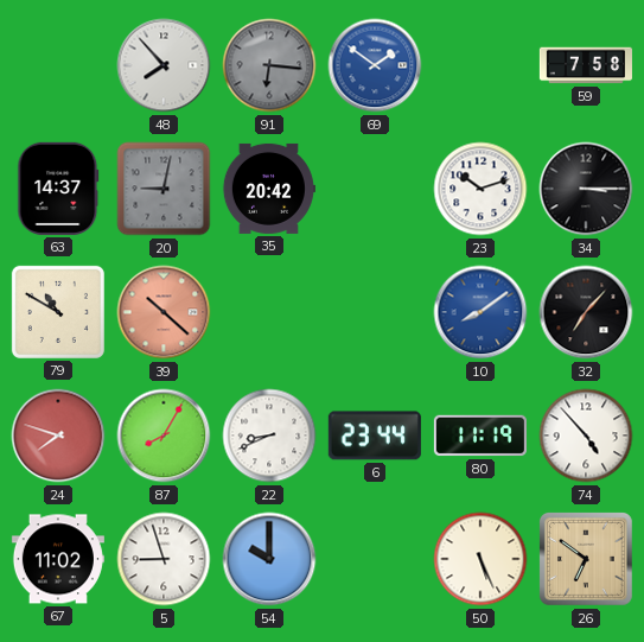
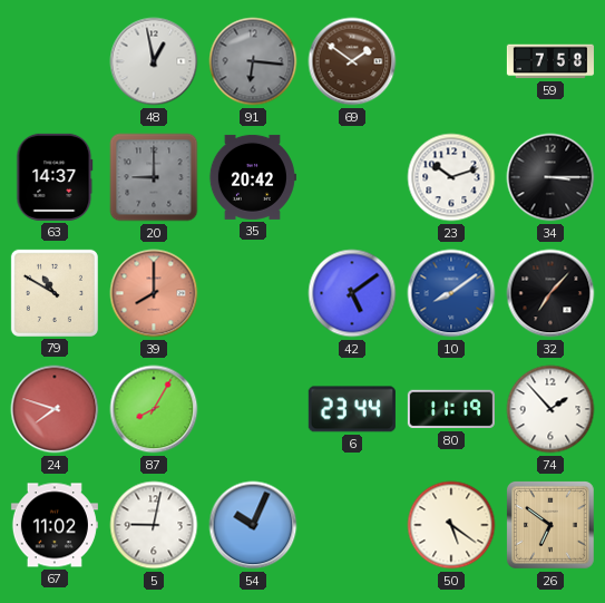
48: 7:53 -> 12:58 (154, 61)
69 dial: blue -> brown (352, 61)
20: 9:02 -> 9:00 (154, 177)
39: 10:22 -> 8:00 (154, 293)
42: none -> 5:09 (352, 293)
22: 8:41 -> none (269, 436)
74: 4:53 -> 1:53 (550, 409)
5: 8:57 -> 9:02 (154, 525)
54: 10:00 -> 10:04 (253, 525)
50: 5:26 -> 5:21 (451, 525)
